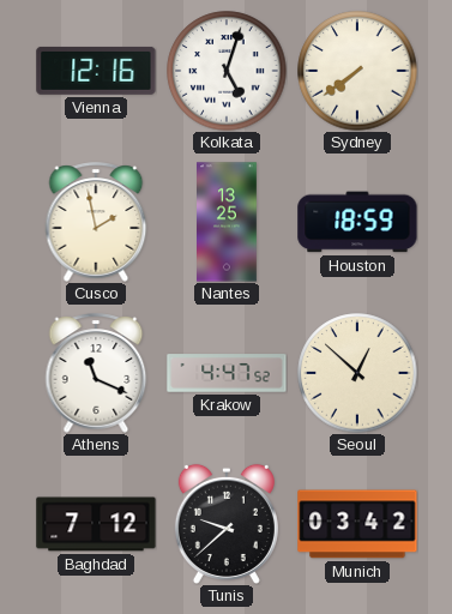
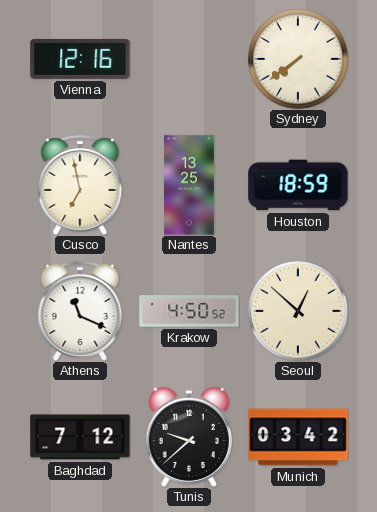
Kolkata: 5:03 -> none (227, 71)
Cusco: 1:58 -> 6:58 (80, 185)
Krakow: 4:47 -> 4:50 (189, 311)
